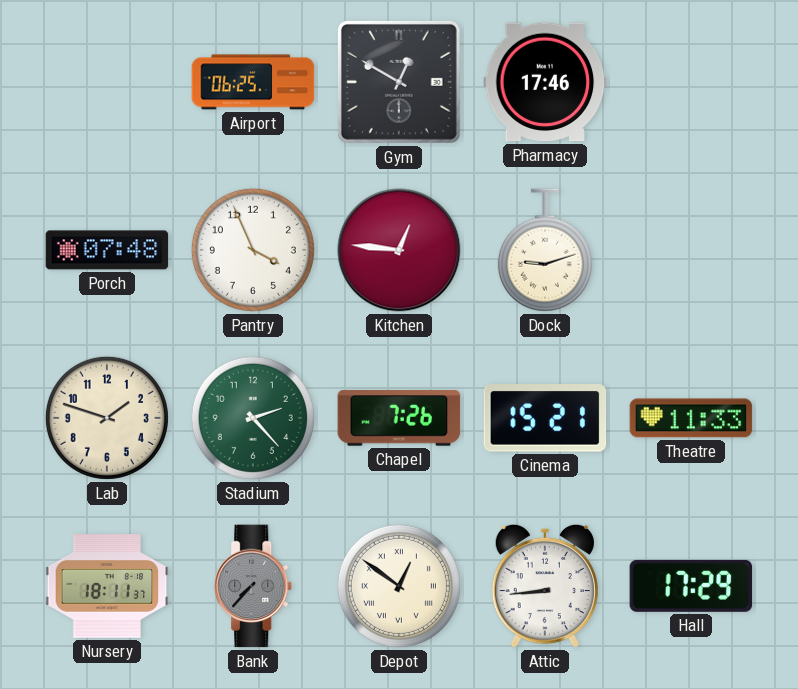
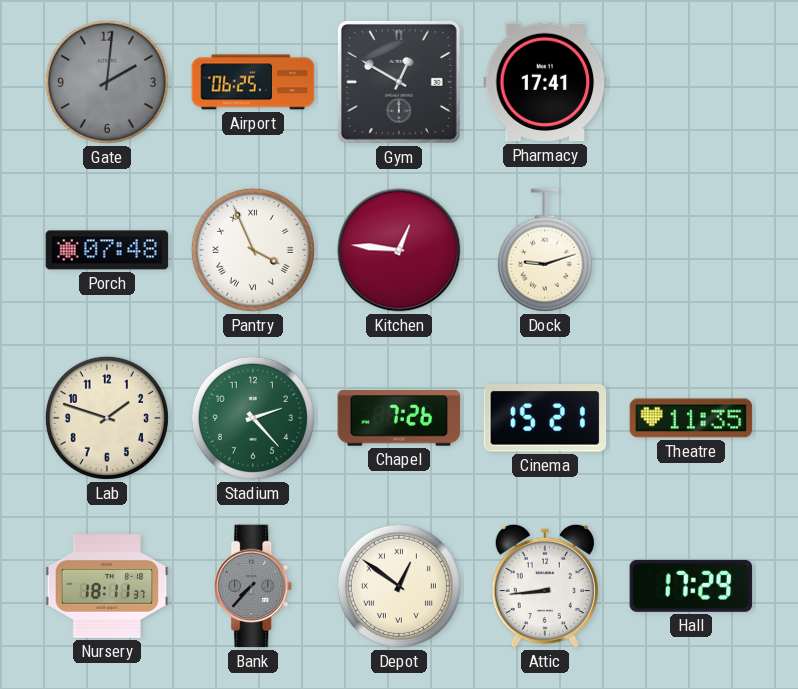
Gate: none -> 2:01 (107, 82)
Pharmacy: 17:46 -> 17:41 (545, 82)
Pantry numerals: Arabic -> Roman (253, 250)
Theatre: 11:33 -> 11:35 (691, 418)
